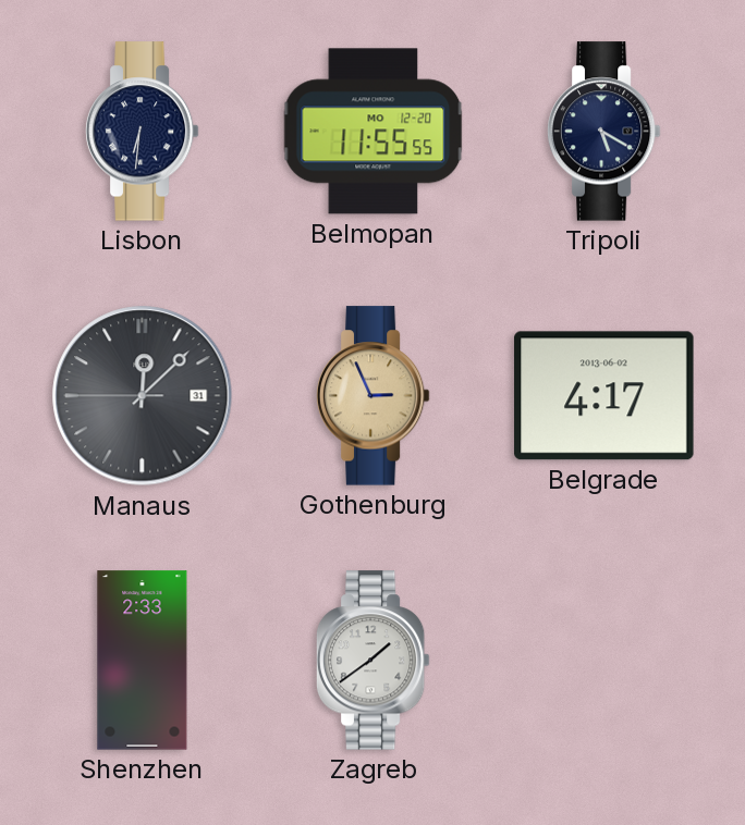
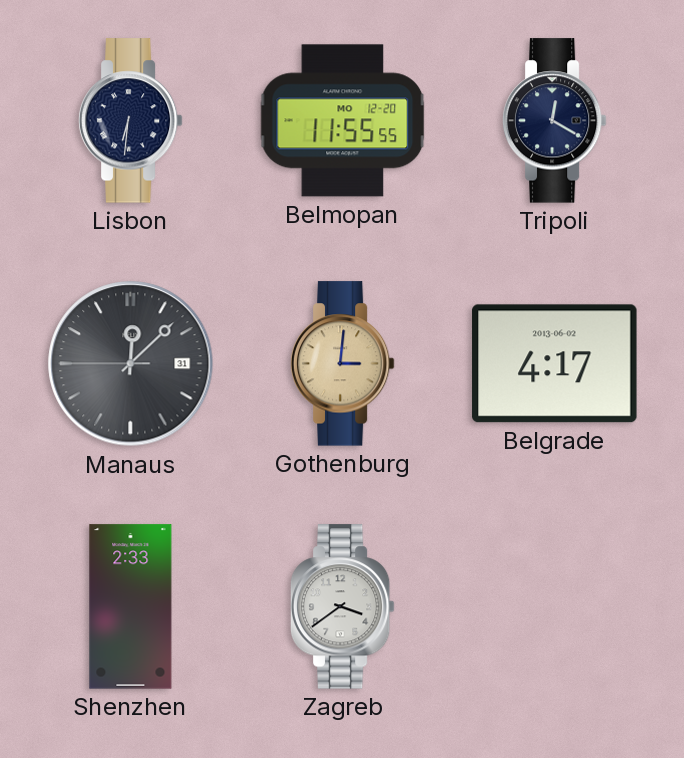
Tripoli: 5:20 -> 12:20 (554, 121)
Gothenburg: 2:56 -> 3:01 (342, 364)
Zagreb: 1:39 -> 3:39 (342, 607)
